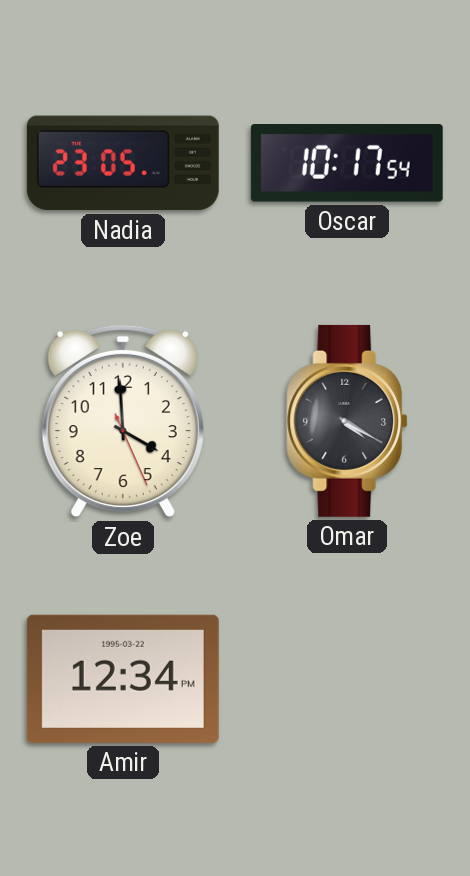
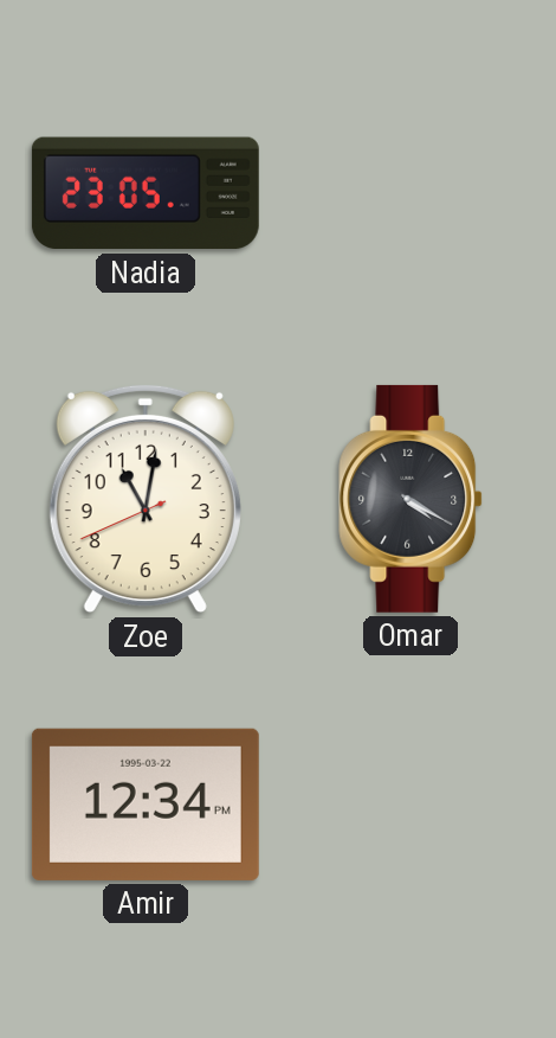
Oscar: 10:17 -> none (347, 164)
Zoe: 3:59 -> 11:01 (146, 499)
